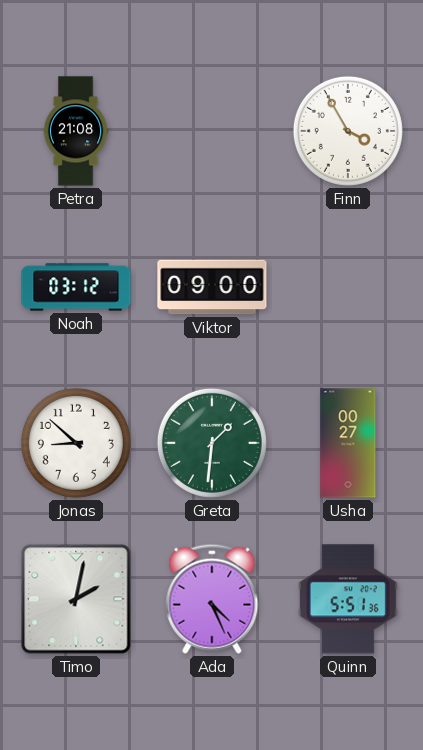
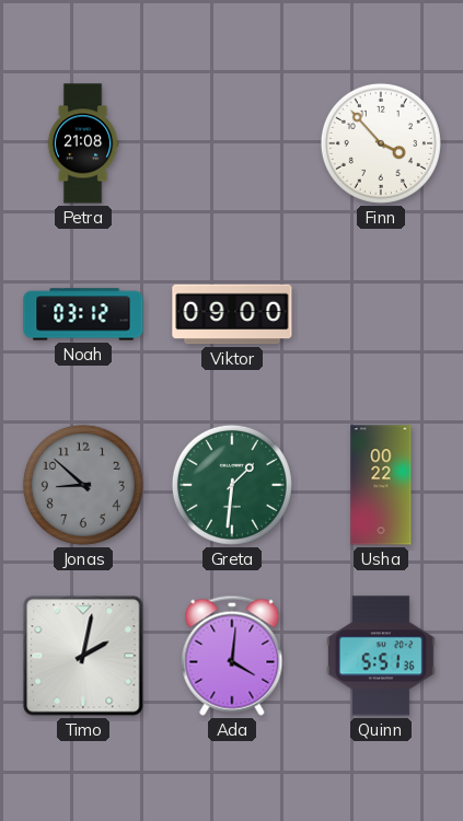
Finn: 3:55 -> 3:53 (381, 143)
Jonas dial: white -> grey (83, 485)
Usha: 00:27 -> 00:22 (381, 485)
Ada: 4:26 -> 4:01 (232, 656)
